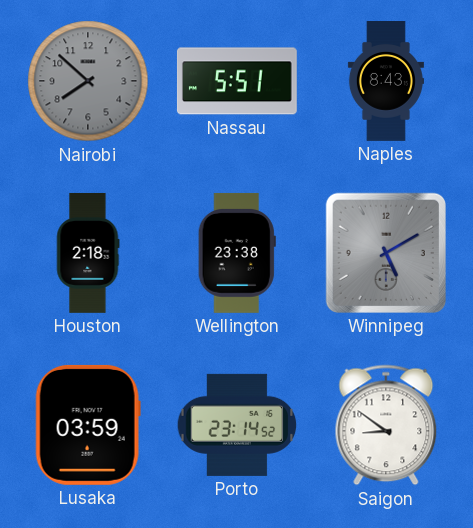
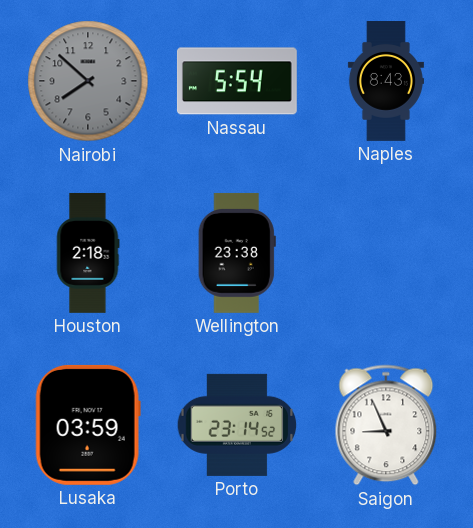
Nassau: 5:51 -> 5:54 (237, 81)
Winnipeg: 5:10 -> none (386, 253)
Saigon: 8:51 -> 8:56 (386, 425)
